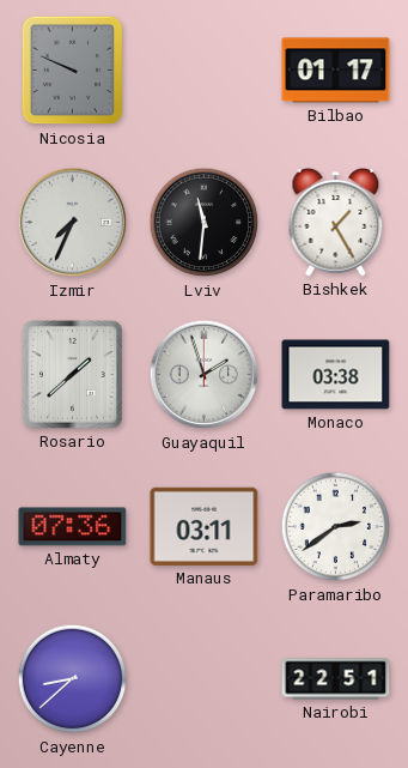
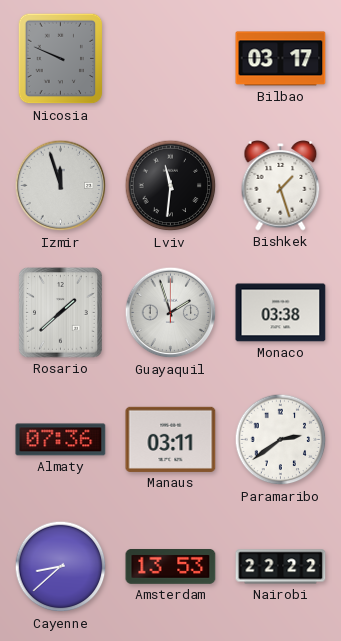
Bilbao: 01:17 -> 03:17 (281, 59)
Izmir: 7:34 -> 11:57 (61, 186)
Bishkek: 1:25 -> 1:27 (281, 186)
Amsterdam: none -> 13:53 (171, 567)
Nairobi: 22:51 -> 22:22 (281, 567)
